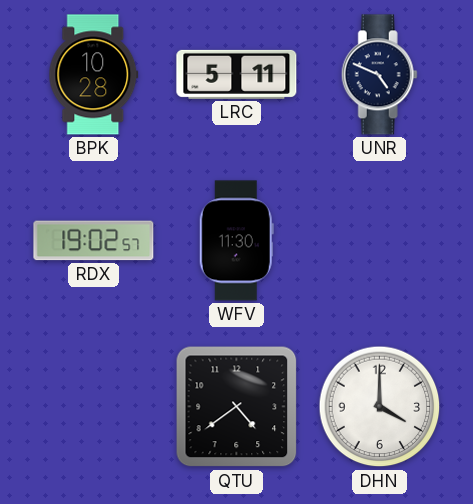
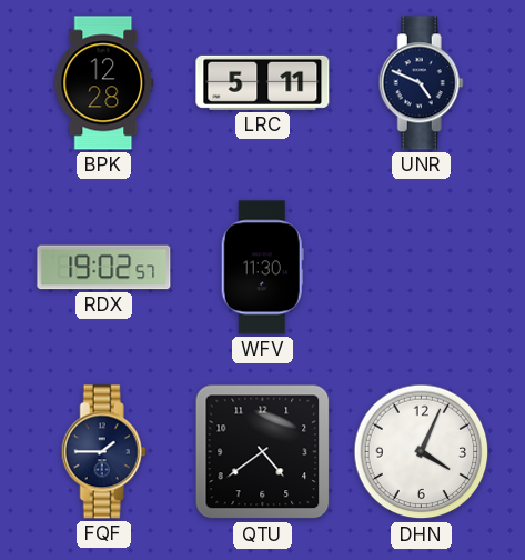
BPK: 10:28 -> 12:28 (104, 83)
FQF: none -> 1:45 (103, 452)
DHN: 4:00 -> 4:04 (422, 452)
